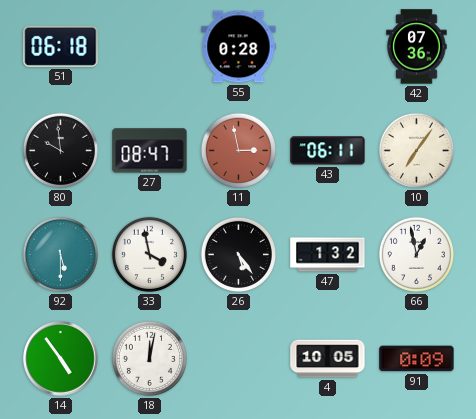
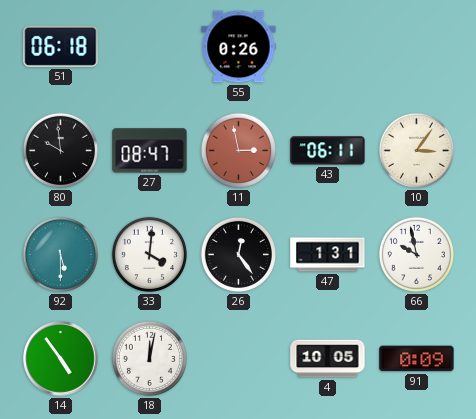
55: 0:28 -> 0:26 (239, 47)
42: 07:36 -> none (417, 47)
10: 7:06 -> 3:06 (416, 150)
33: 3:58 -> 4:01 (149, 254)
26: 5:24 -> 12:24 (238, 254)
47: 1:32 -> 1:31 (328, 255)
66: 12:58 -> 9:58 (416, 254)
